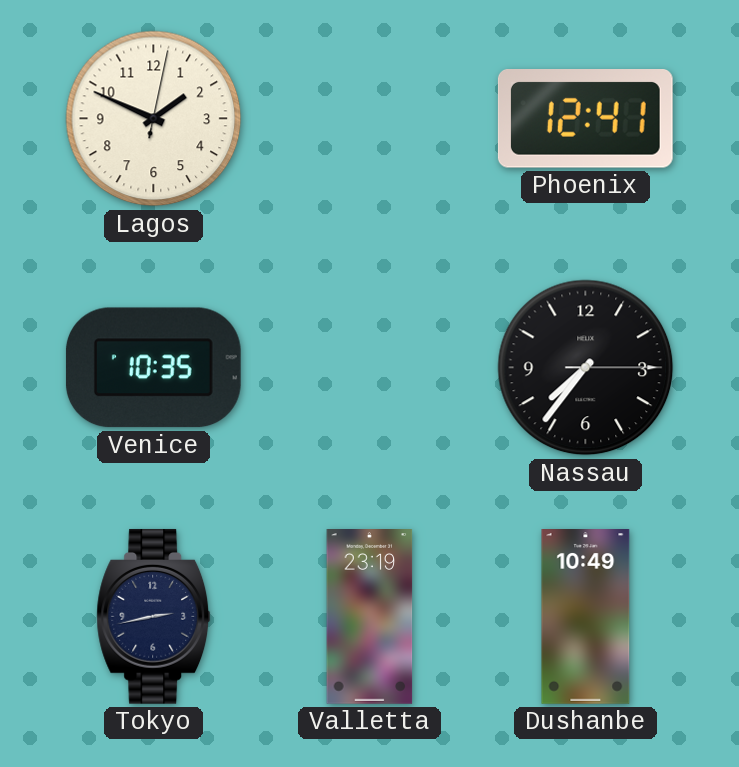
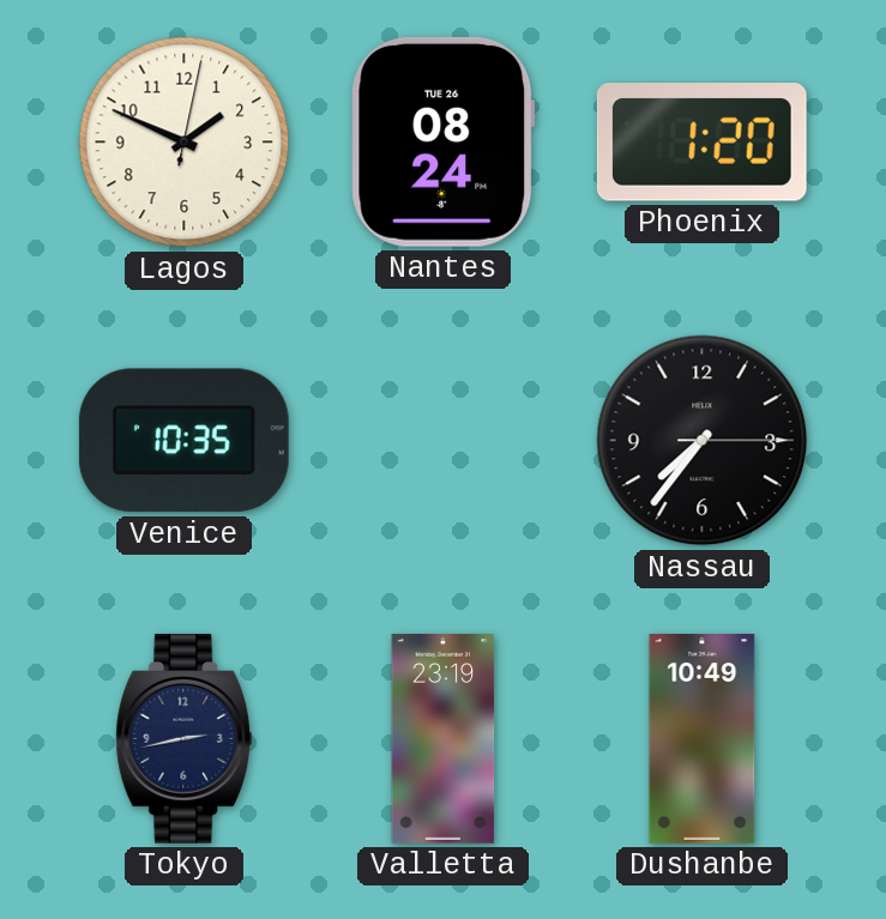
Nantes: none -> 08:24 (444, 141)
Phoenix: 12:41 -> 1:20 (701, 143)
